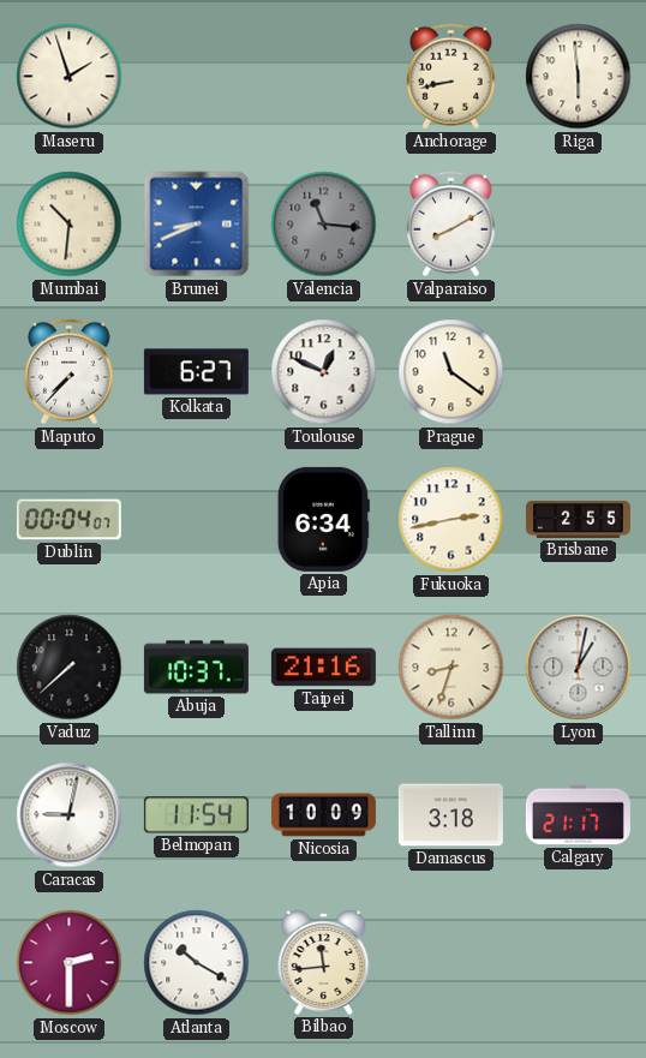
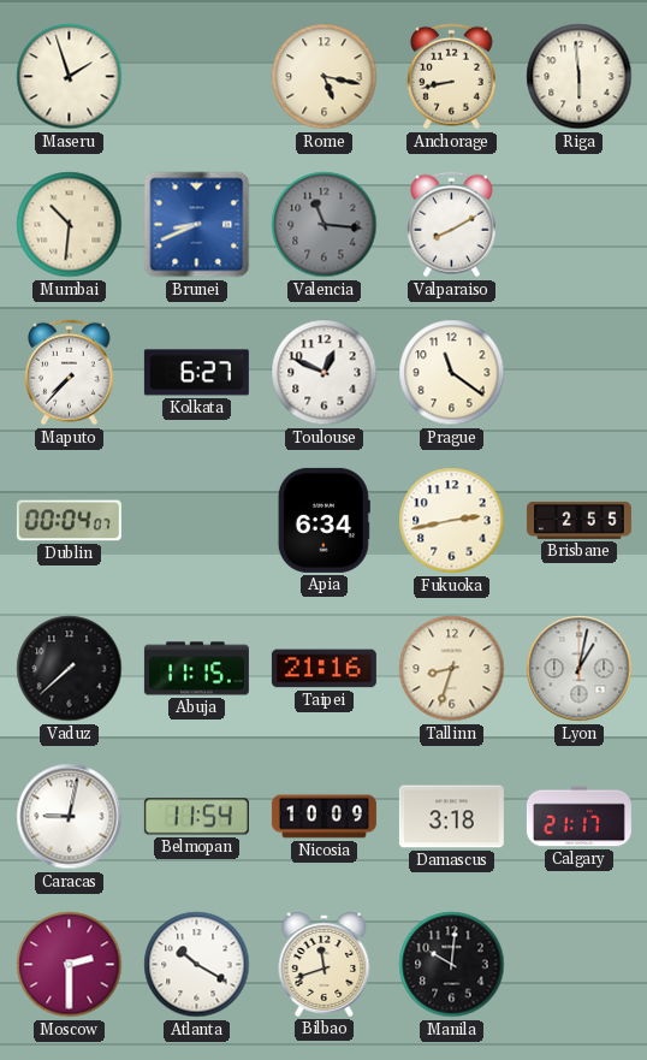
Rome: none -> 5:17 (325, 77)
Abuja: 10:37 -> 11:15 (196, 669)
Bilbao: 11:44 -> 11:42 (325, 965)
Manila: none -> 10:01 (452, 965)
